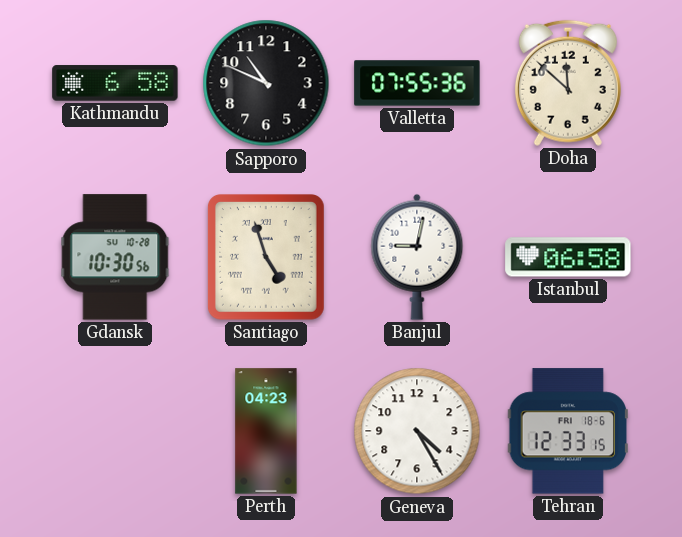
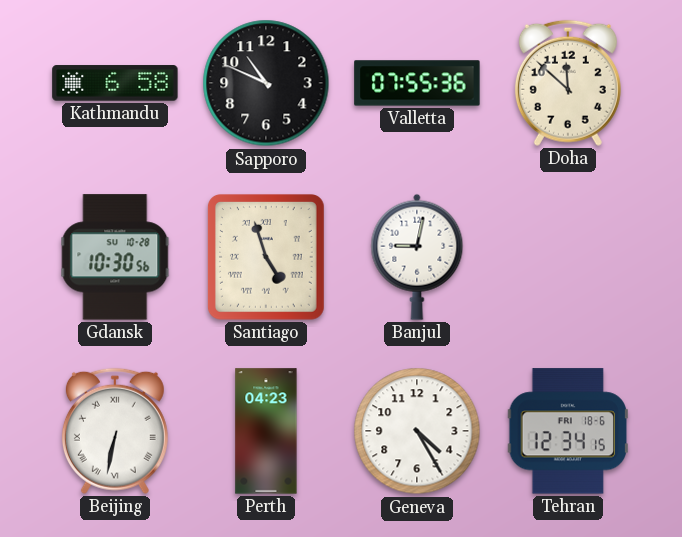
Istanbul: 06:58 -> none (568, 257)
Beijing: none -> 6:32 (115, 431)
Tehran: 12:33 -> 12:34 (567, 431)
